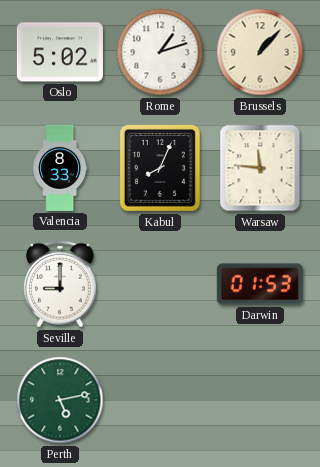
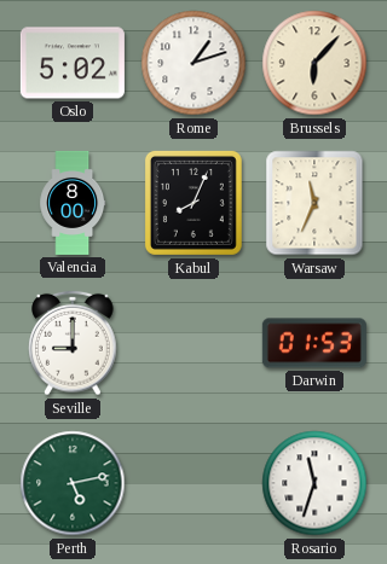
Brussels: 1:07 -> 6:07 (314, 63)
Valencia: 8:33 -> 8:00 (73, 203)
Warsaw: 11:46 -> 11:34 (314, 203)
Rosario: none -> 11:33 (314, 483)
